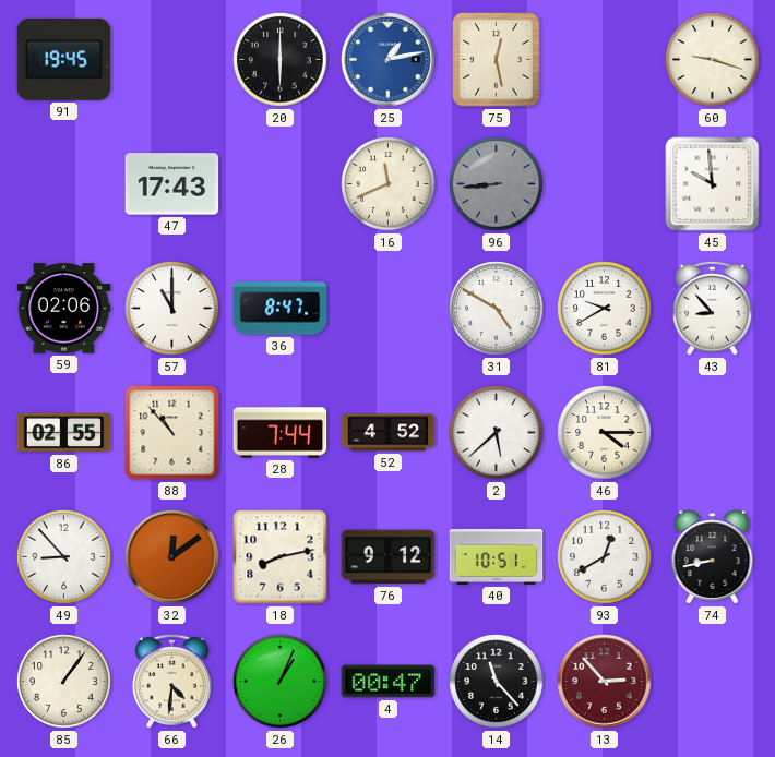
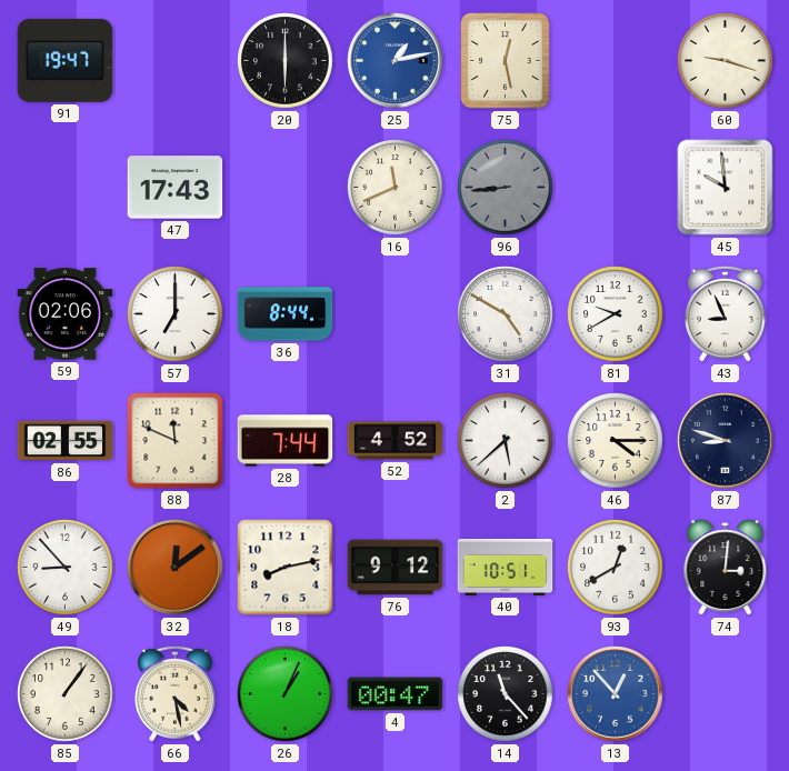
91: 19:45 -> 19:47 (66, 60)
57: 11:00 -> 7:00 (176, 314)
36: 8:47 -> 8:44 (286, 314)
43: 8:53 -> 8:56 (725, 313)
88: 10:53 -> 11:49 (176, 441)
87: none -> 8:48 (726, 441)
74: 8:43 -> 3:01 (726, 568)
66: 4:31 -> 4:28 (174, 693)
13: 2:53 -> 12:53 (616, 694)
13 dial: burgundy -> blue (616, 694)
